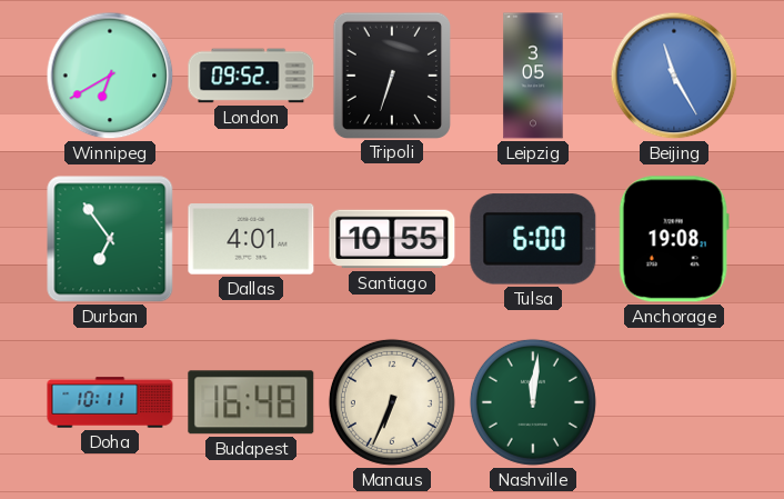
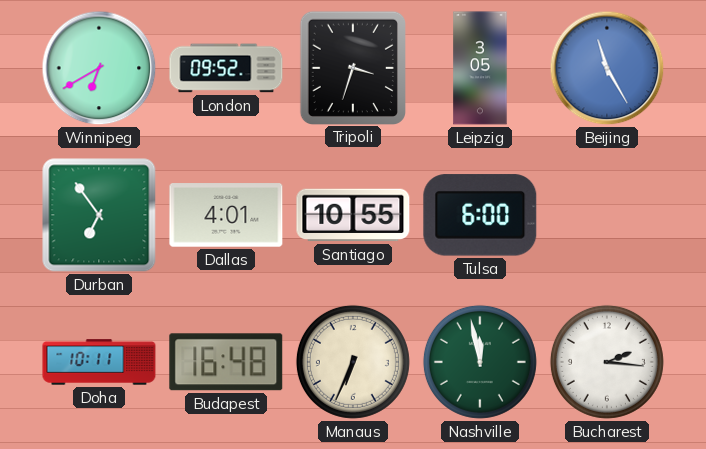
Tripoli: 6:33 -> 3:33 (352, 67)
Anchorage: 19:08 -> none (674, 239)
Nashville: 12:01 -> 11:58 (480, 362)
Bucharest: none -> 2:16 (607, 362)
